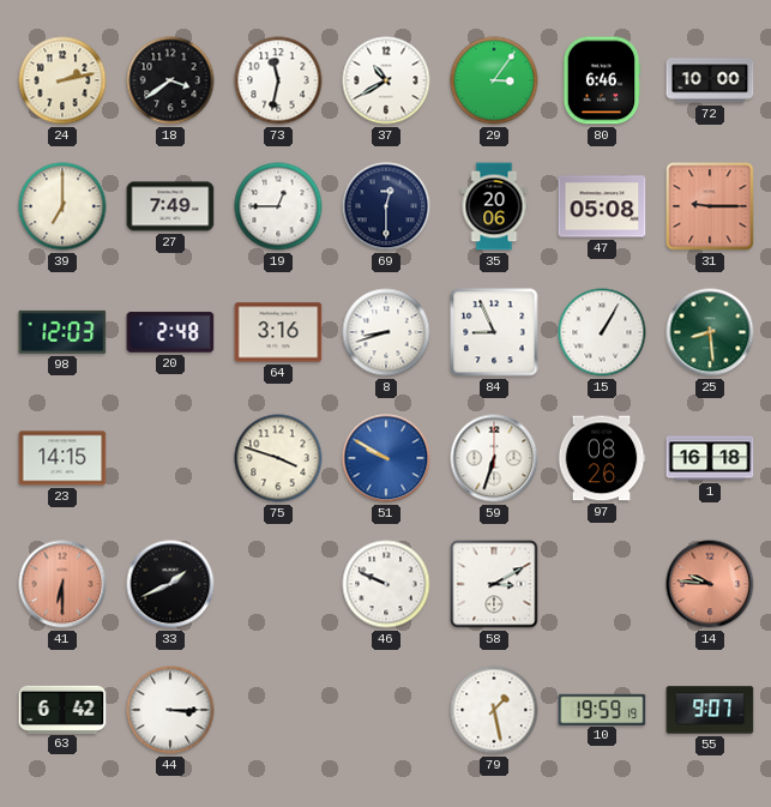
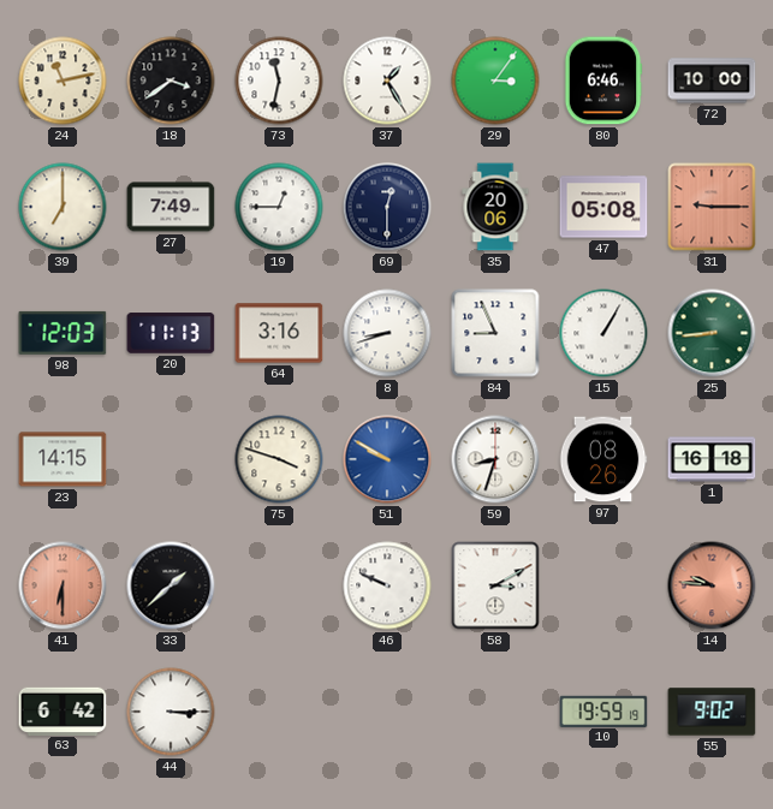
24: 2:13 -> 11:13 (63, 81)
37: 10:40 -> 1:25 (387, 81)
20: 2:48 -> 11:13 (171, 333)
25: 8:29 -> 8:44 (712, 333)
59: 6:33 -> 8:33 (495, 459)
33: 1:41 -> 1:38 (171, 585)
79: 1:28 -> none (494, 710)
55: 9:07 -> 9:02 (712, 712)
